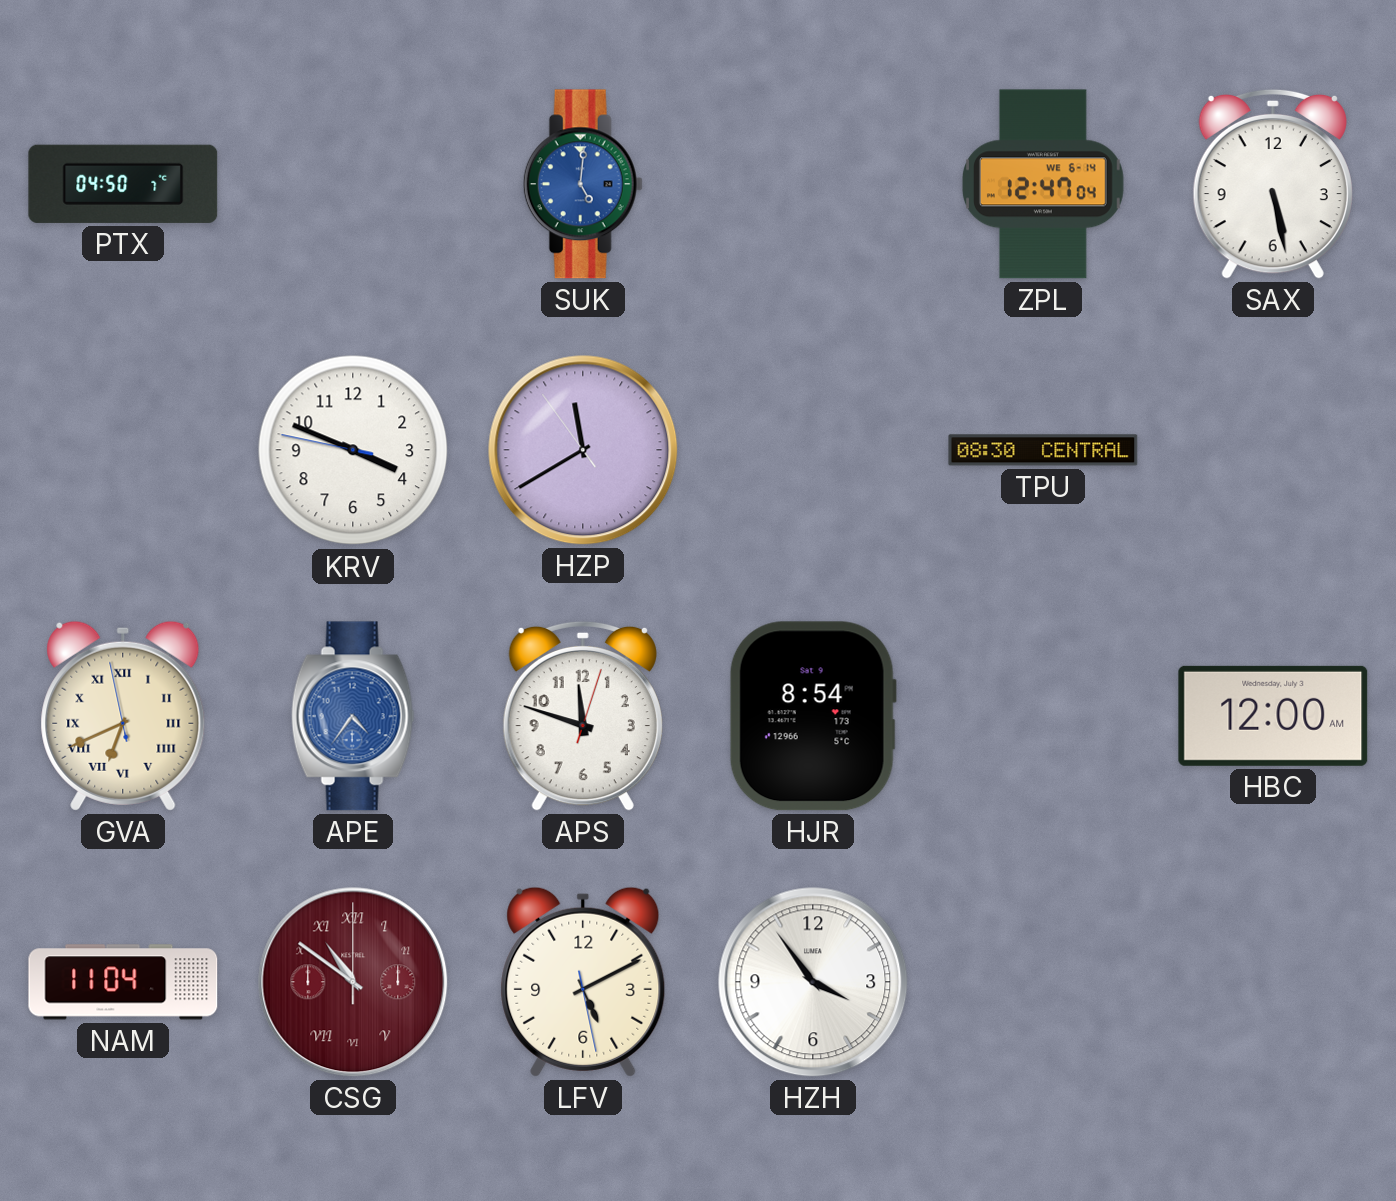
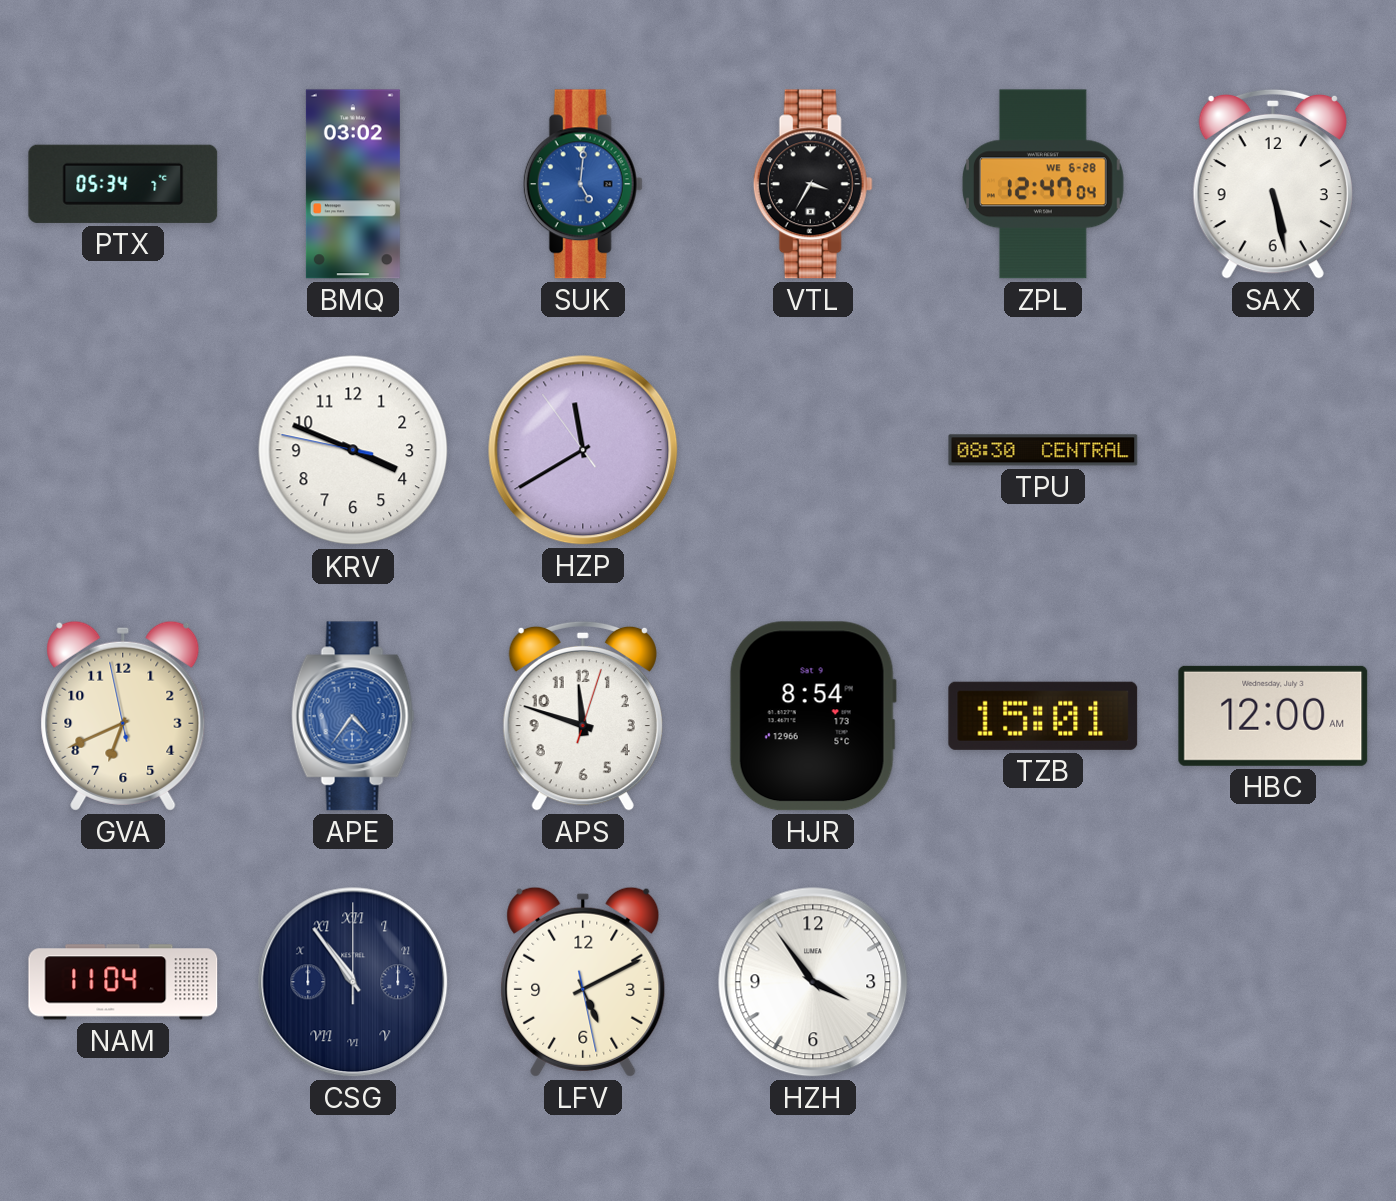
PTX: 04:50 -> 05:34 (123, 184)
BMQ: none -> 03:02 (353, 184)
VTL: none -> 3:35 (813, 184)
ZPL date: WE 6-14 -> WE 6-28 (1043, 184)
GVA numerals: Roman -> Arabic (123, 716)
TZB: none -> 15:01 (1043, 716)
CSG: 10:51 -> 10:54 (353, 982)
CSG dial: burgundy -> navy (353, 982)
